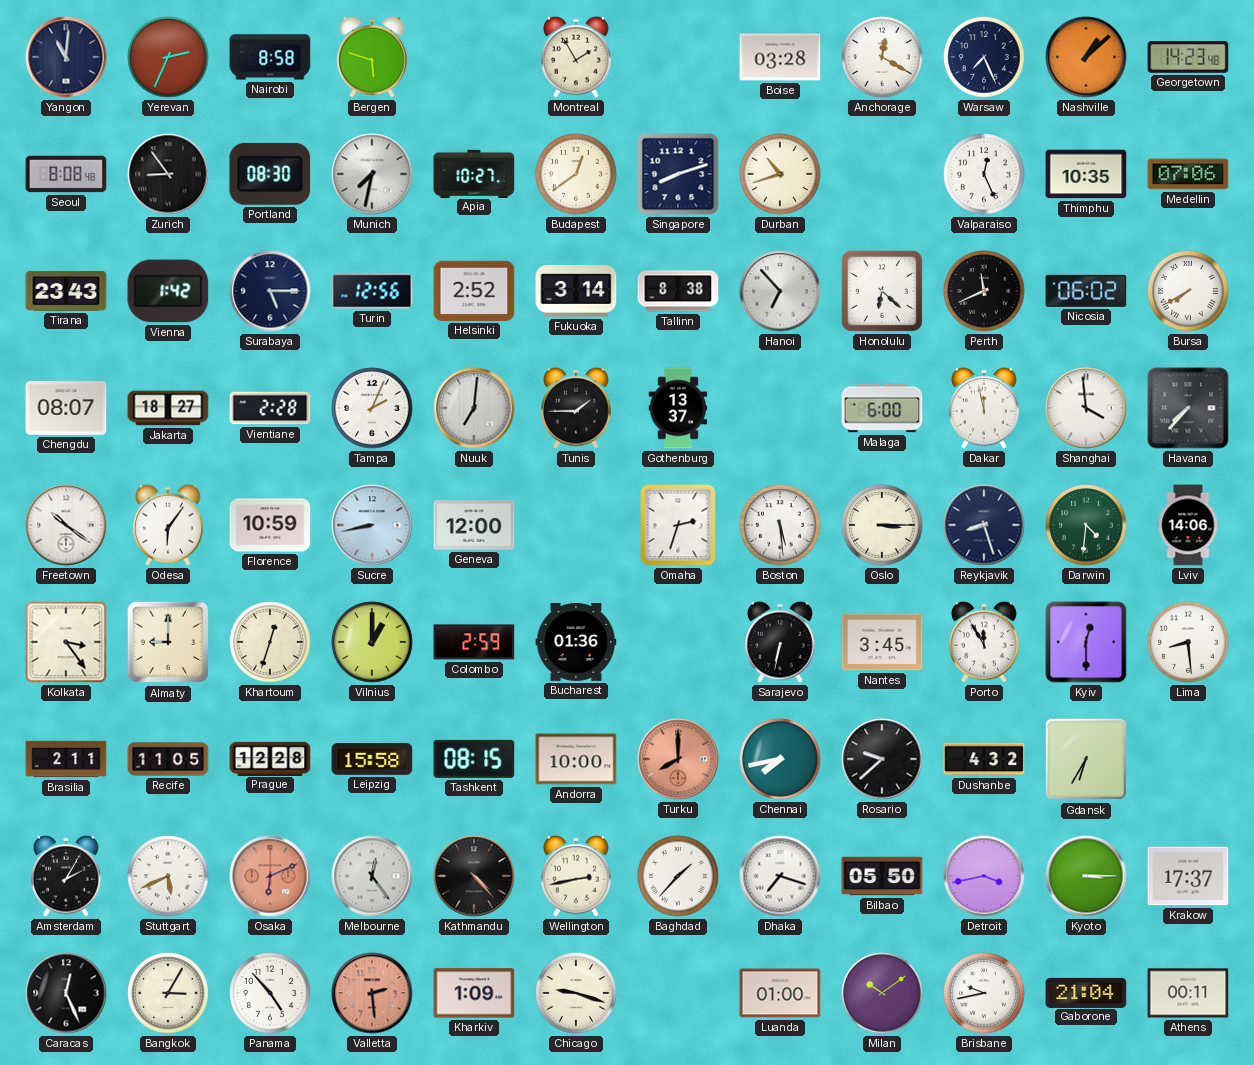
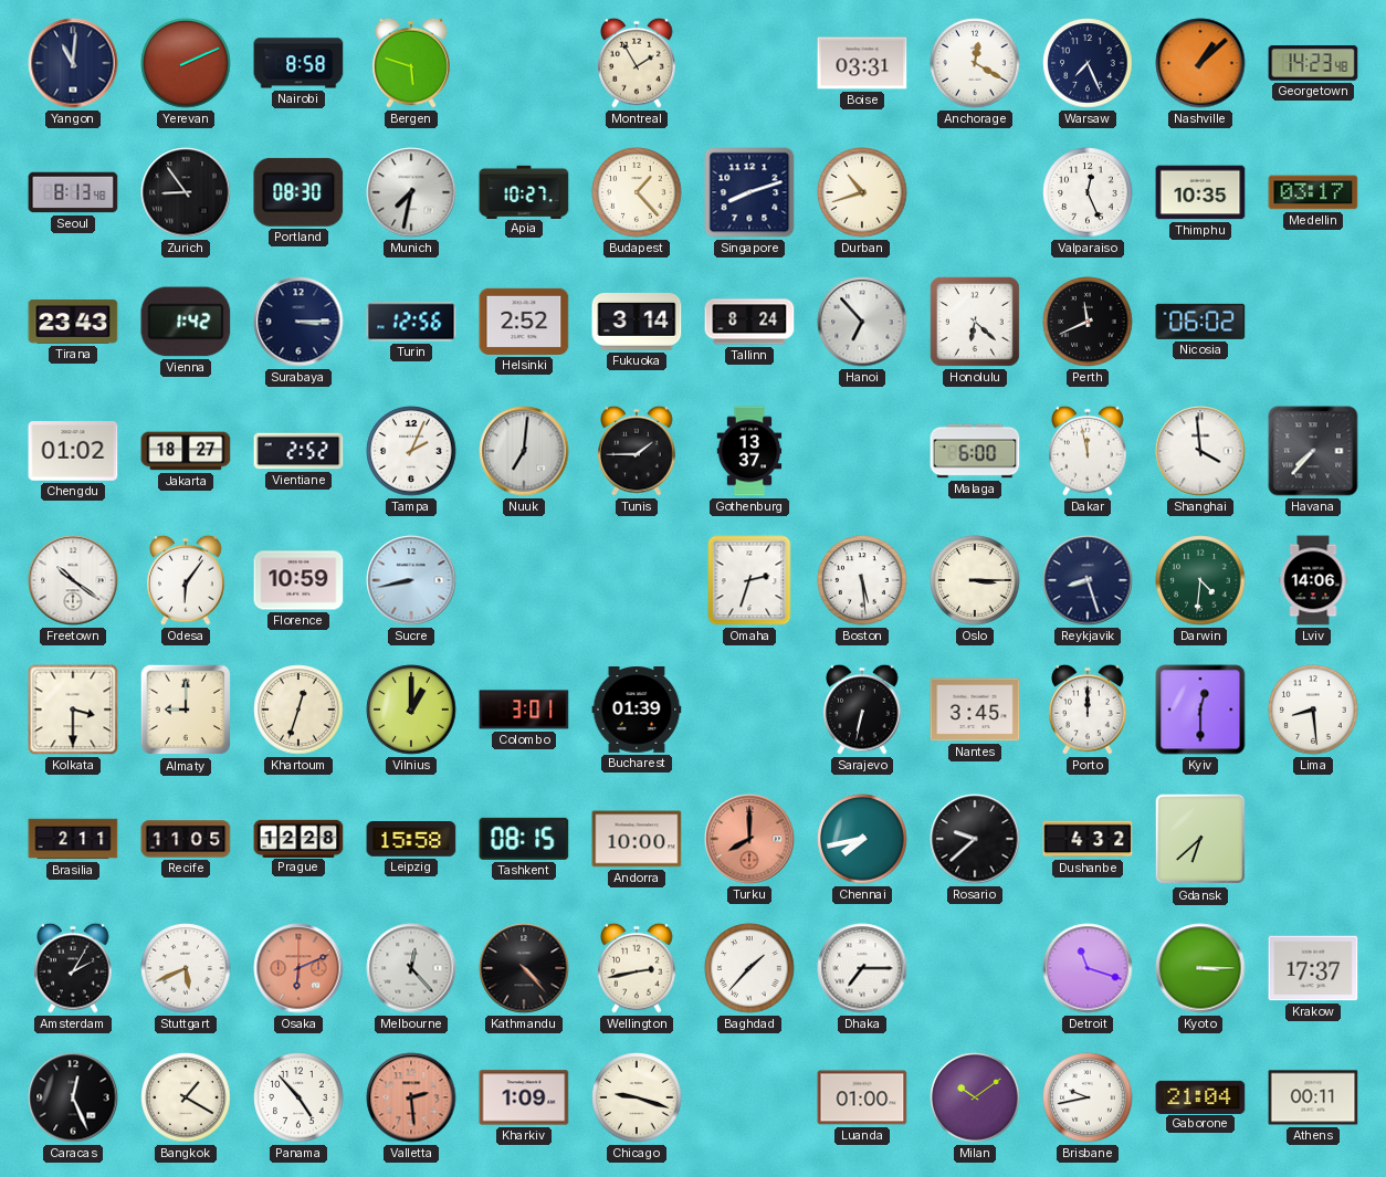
Yerevan: 2:34 -> 2:11 (186, 63)
Boise: 03:28 -> 03:31 (862, 63)
Seoul: 8:08 -> 8:13 (73, 192)
Budapest: 12:39 -> 1:23 (637, 192)
Medellin: 07:06 -> 03:17 (1313, 192)
Surabaya: 5:15 -> 3:15 (298, 322)
Tallinn: 8:38 -> 8:24 (749, 322)
Bursa: 7:40 -> none (1188, 291)
Chengdu: 08:07 -> 01:02 (73, 451)
Vientiane: 2:28 -> 2:52 (298, 451)
Geneva: 12:00 -> none (474, 525)
Kolkata: 3:24 -> 3:30 (73, 710)
Colombo: 2:59 -> 3:01 (524, 710)
Bucharest: 01:36 -> 01:39 (637, 711)
Porto: 11:55 -> 12:00 (1088, 710)
Gdansk: 6:35 -> 6:38 (1200, 839)
Melbourne: 12:24 -> 12:23 (411, 968)
Dhaka: 7:18 -> 7:15 (862, 968)
Bilbao: 05:50 -> none (882, 876)
Detroit: 3:43 -> 11:18 (1088, 968)
Bangkok: 3:05 -> 1:20 (186, 1097)
